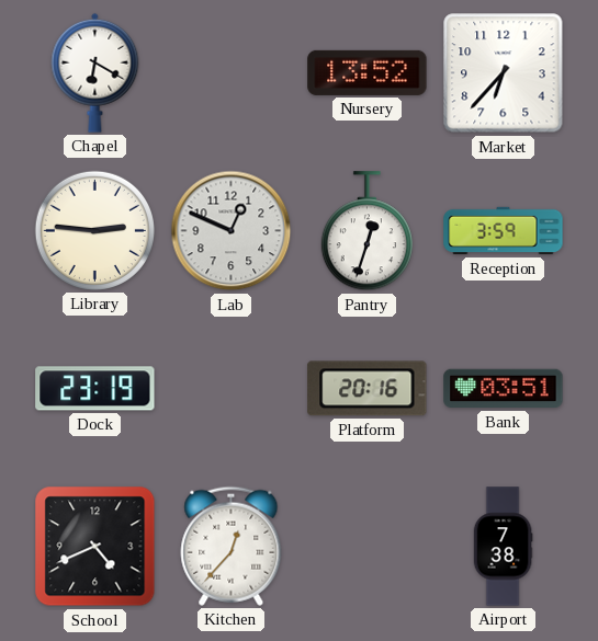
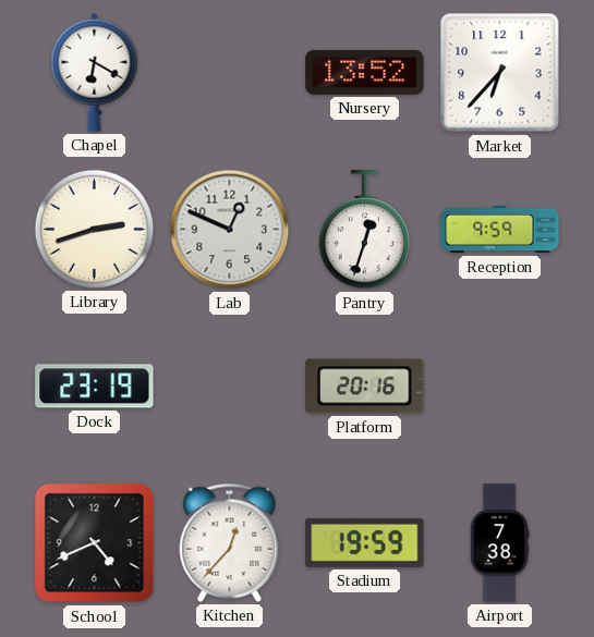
Library: 2:46 -> 2:42 (94, 229)
Reception: 3:59 -> 9:59 (500, 230)
Bank: 03:51 -> none (504, 389)
Stadium: none -> 19:59 (365, 542)
